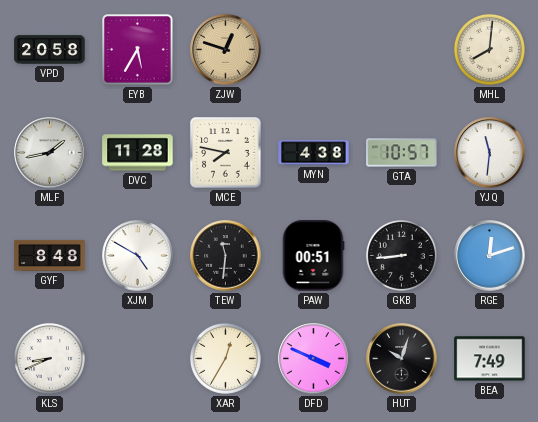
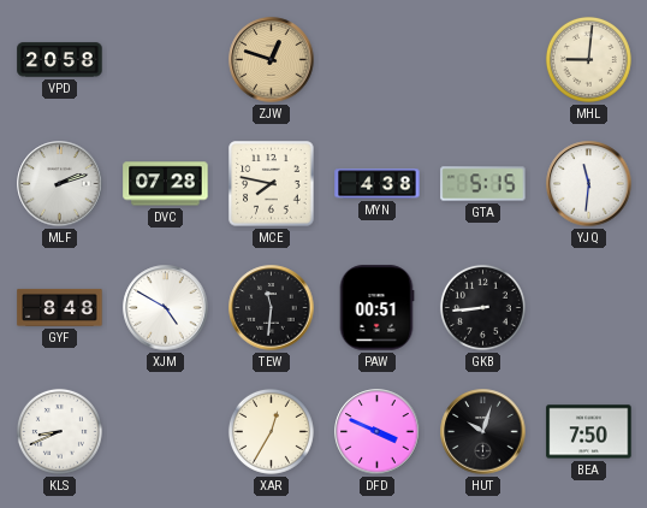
EYB: 5:35 -> none (138, 50)
MHL: 8:01 -> 9:01 (588, 59)
MLF: 1:43 -> 2:12 (60, 184)
DVC: 11:28 -> 07:28 (166, 184)
GTA: 10:57 -> 5:15 (483, 184)
RGE: 12:12 -> none (490, 256)
BEA: 7:49 -> 7:50 (589, 432)
